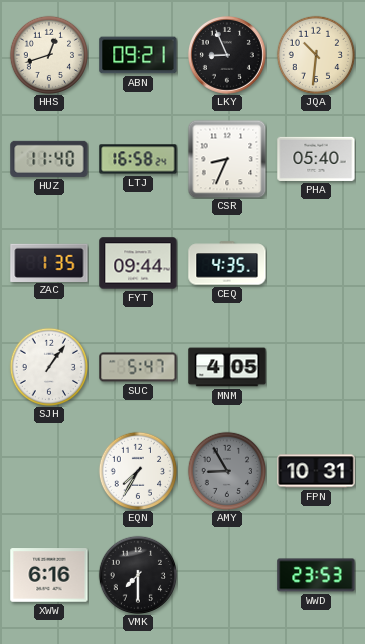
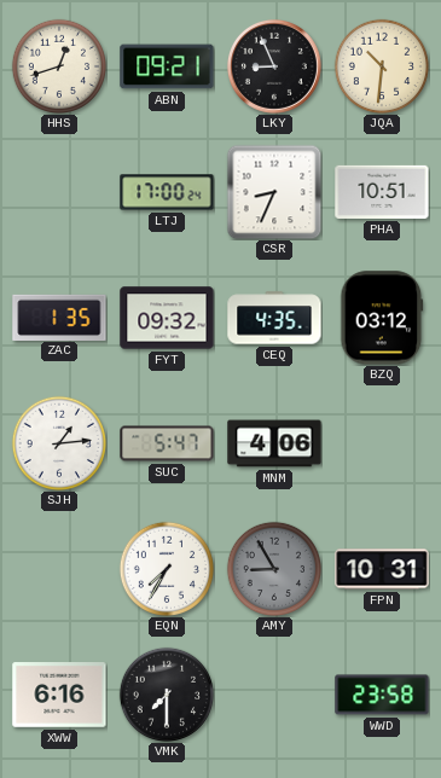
HUZ: 11:40 -> none (49, 159)
LTJ: 16:58 -> 17:00 (167, 192)
PHA: 05:40 -> 10:51 (382, 192)
FYT: 09:44 -> 09:32 (167, 318)
BZQ: none -> 03:12 (382, 318)
SJH: 1:06 -> 1:14 (58, 442)
MNM: 4:05 -> 4:06 (274, 443)
WWD: 23:53 -> 23:58 (382, 695)
